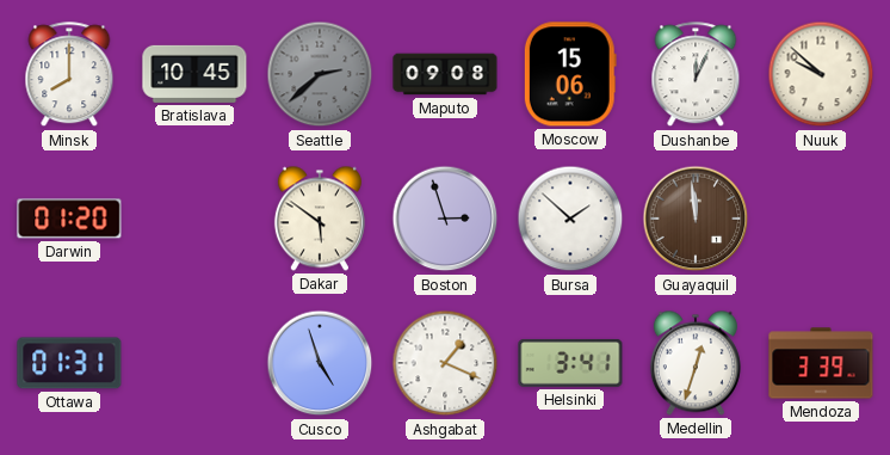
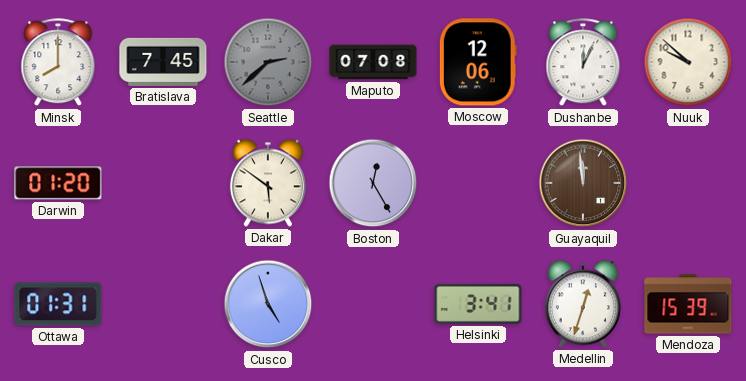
Bratislava: 10:45 -> 7:45 (163, 62)
Maputo: 09:08 -> 07:08 (373, 62)
Moscow: 15:06 -> 12:06 (478, 62)
Boston: 2:57 -> 12:25 (373, 183)
Bursa: 1:52 -> none (570, 219)
Ashgabat: 1:19 -> none (445, 363)
Mendoza: 3:39 -> 15:39 (688, 304)
